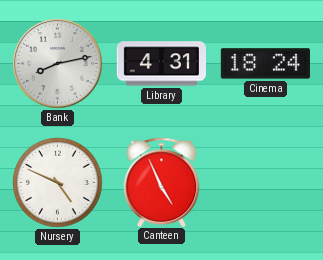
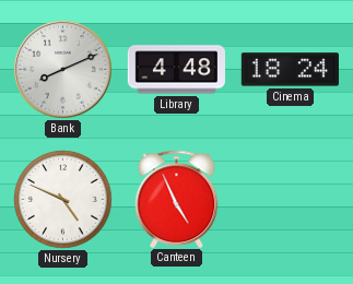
Bank: 8:13 -> 8:11 (63, 70)
Library: 4:31 -> 4:48 (176, 70)
